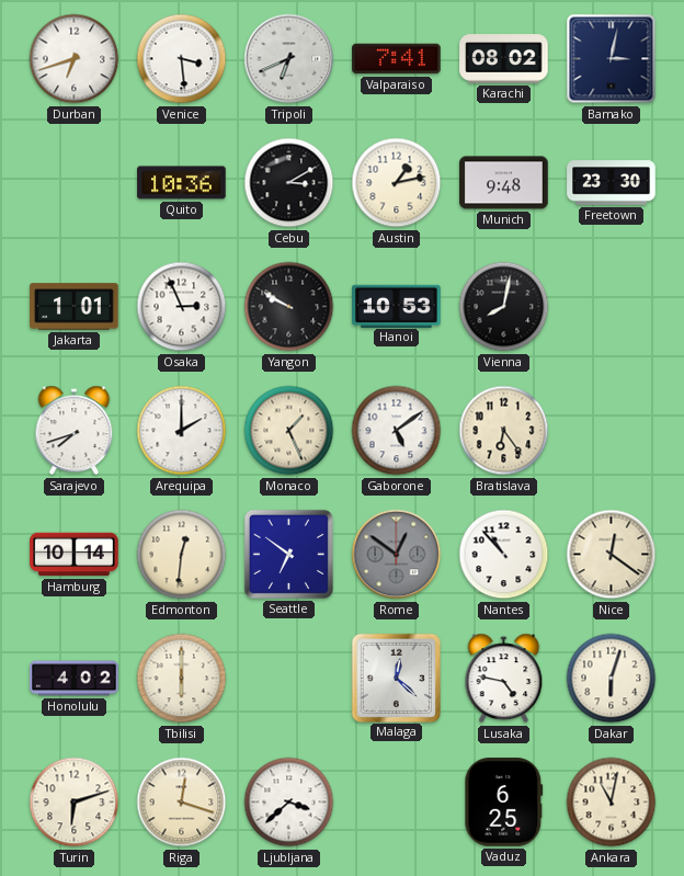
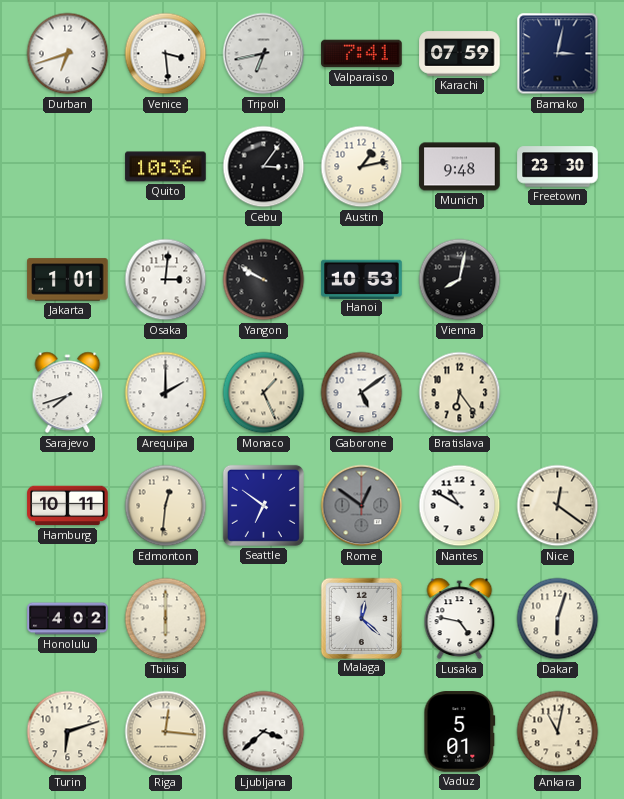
Tripoli: 6:41 -> 6:43 (264, 54)
Karachi: 08:02 -> 07:59 (460, 54)
Cebu: 3:10 -> 3:06 (264, 167)
Osaka: 2:56 -> 3:01 (166, 280)
Hamburg: 10:14 -> 10:11 (68, 506)
Nantes: 10:53 -> 10:50 (460, 506)
Riga: 12:18 -> 12:16 (166, 732)
Vaduz: 6:25 -> 5:01 (460, 732)
